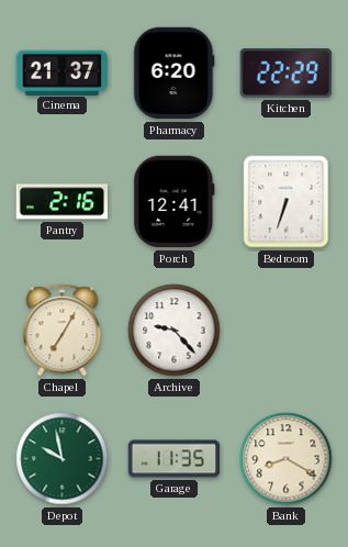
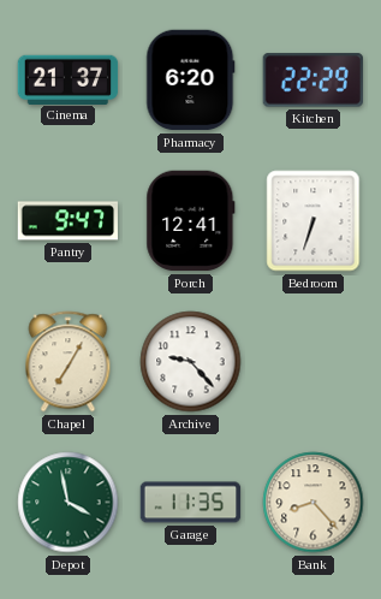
Pantry: 2:16 -> 9:47 (69, 221)
Depot: 9:58 -> 3:58 (69, 503)
Bank: 8:20 -> 8:23 (314, 503)
